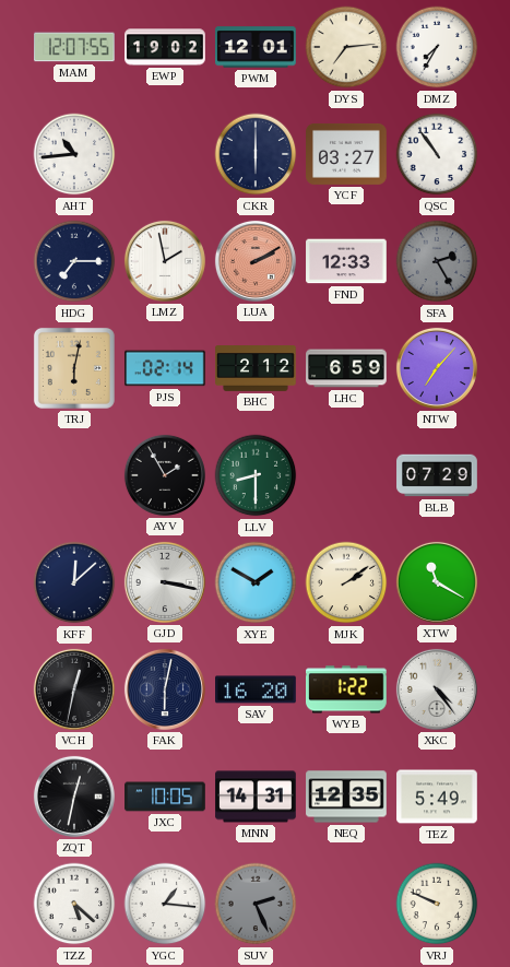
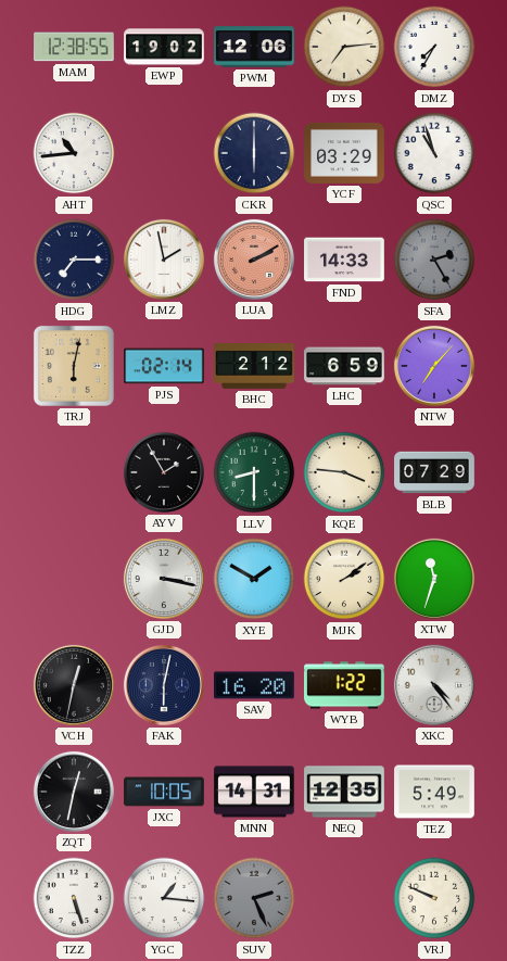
MAM: 12:07 -> 12:38 (75, 47)
PWM: 12:01 -> 12:06 (254, 47)
YCF: 03:27 -> 03:29 (344, 153)
QSC: 10:54 -> 10:57 (434, 153)
FND: 12:33 -> 14:33 (344, 260)
KQE: none -> 3:46 (344, 472)
KFF: 12:08 -> none (74, 582)
XTW: 11:20 -> 11:33 (434, 579)
TZZ: 5:22 -> 5:27 (74, 898)
